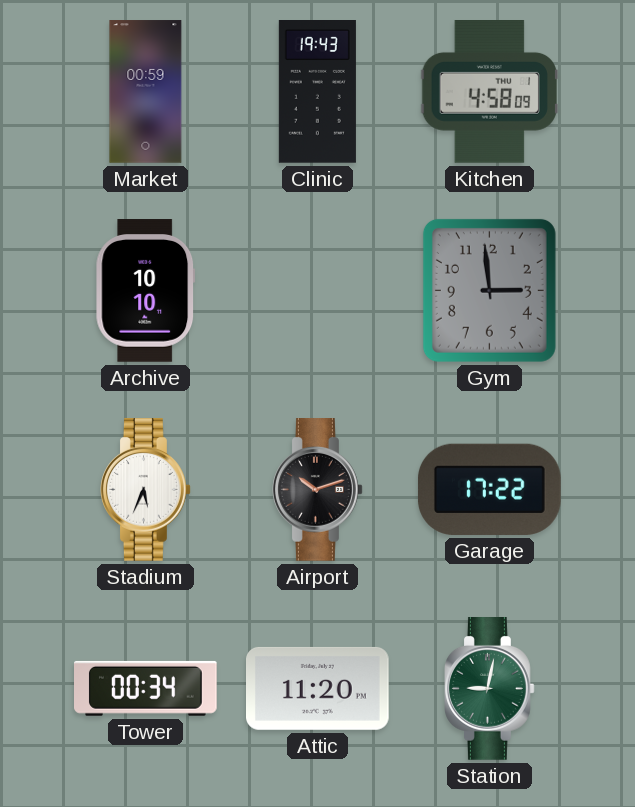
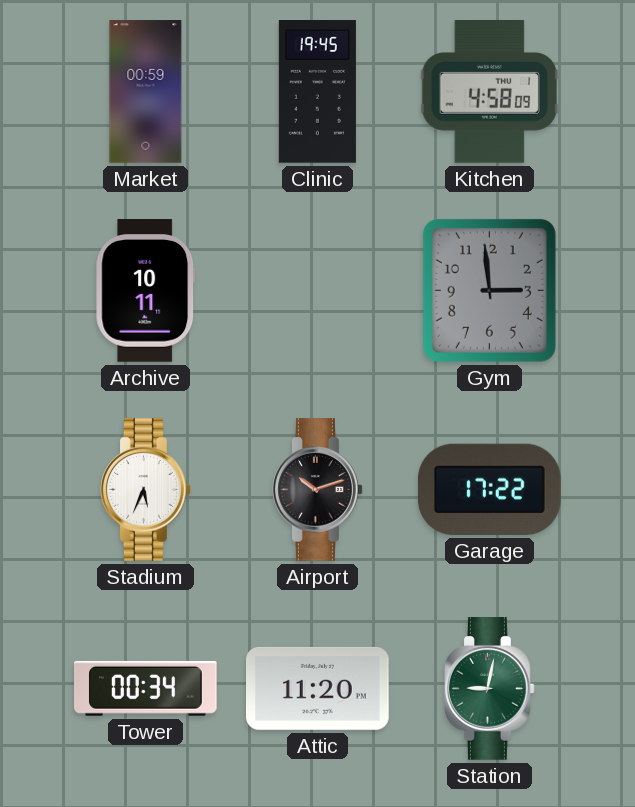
Clinic: 19:43 -> 19:45 (317, 92)
Archive: 10:10 -> 10:11 (146, 291)
